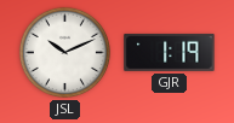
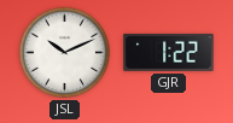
GJR: 1:19 -> 1:22 (169, 53)
